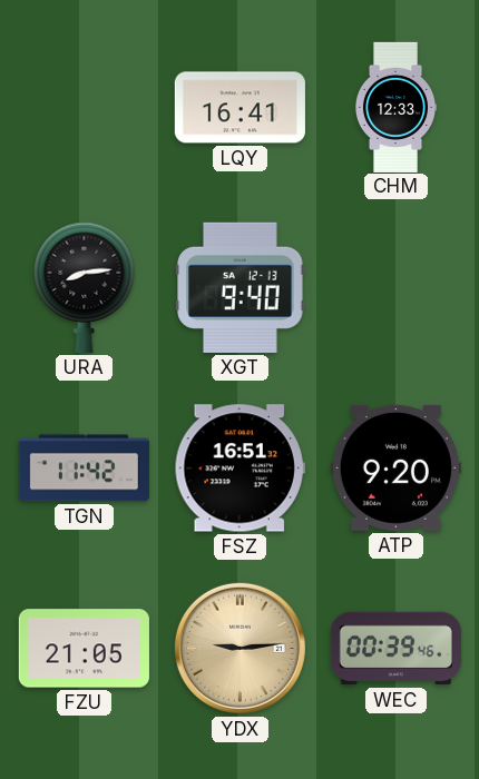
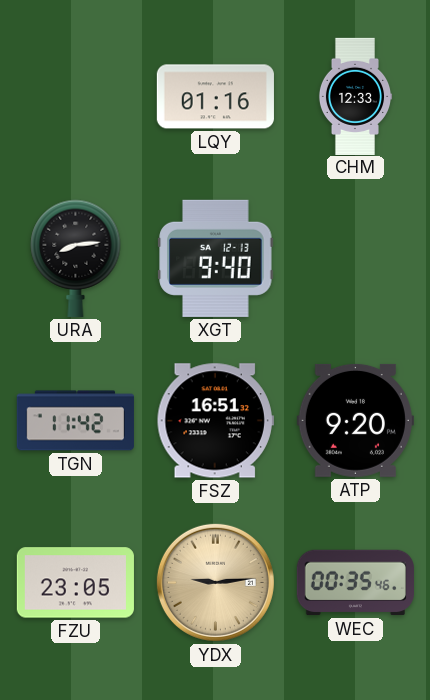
LQY: 16:41 -> 01:16 (215, 97)
FZU: 21:05 -> 23:05 (75, 583)
WEC: 00:39 -> 00:35 (355, 583)
